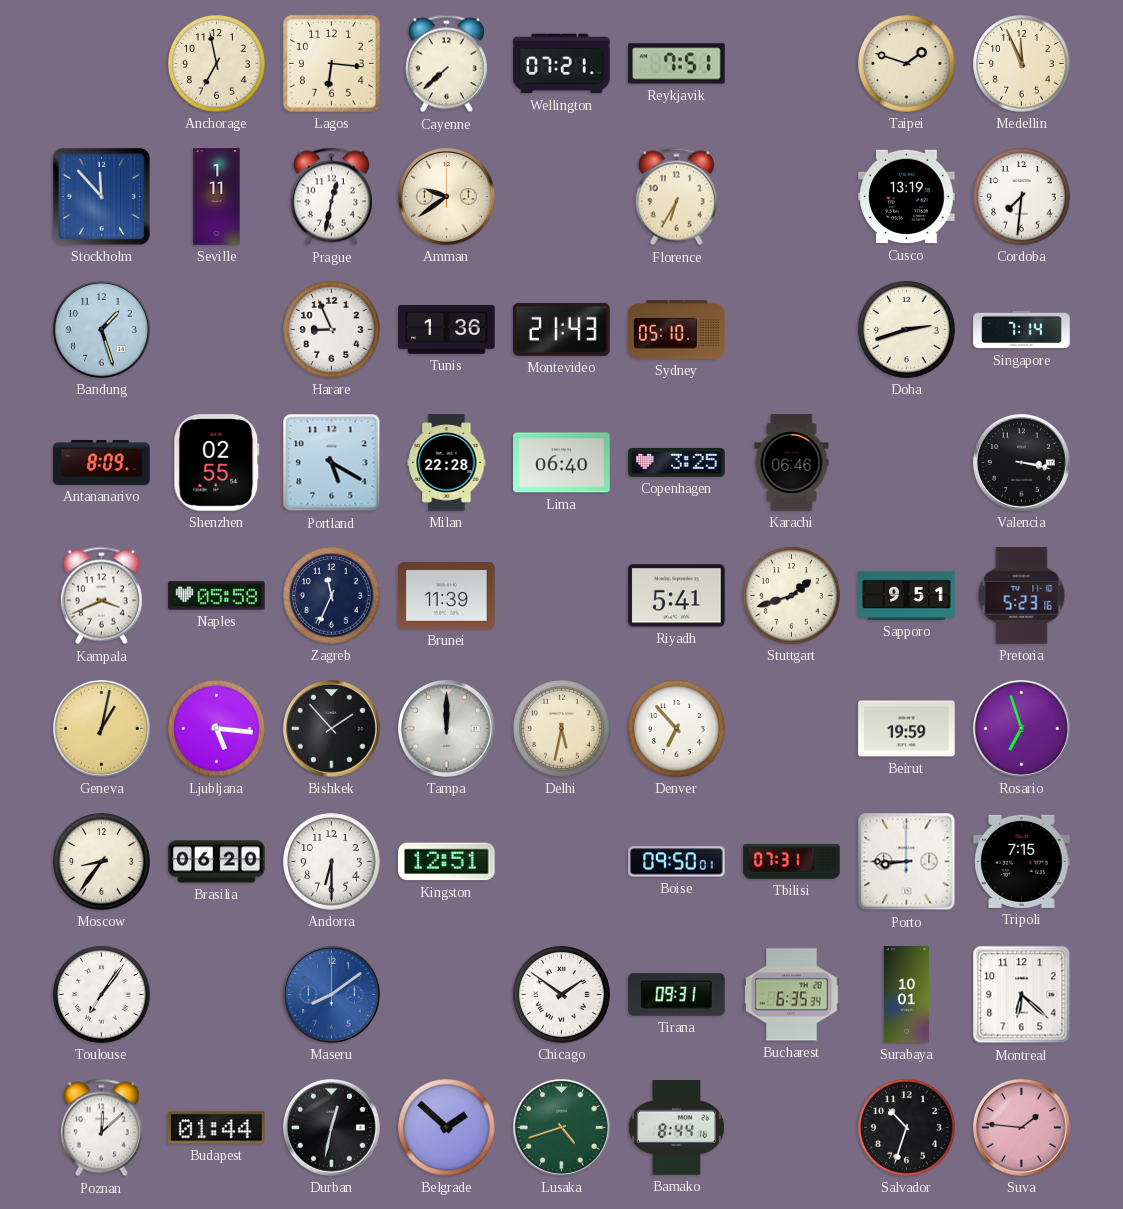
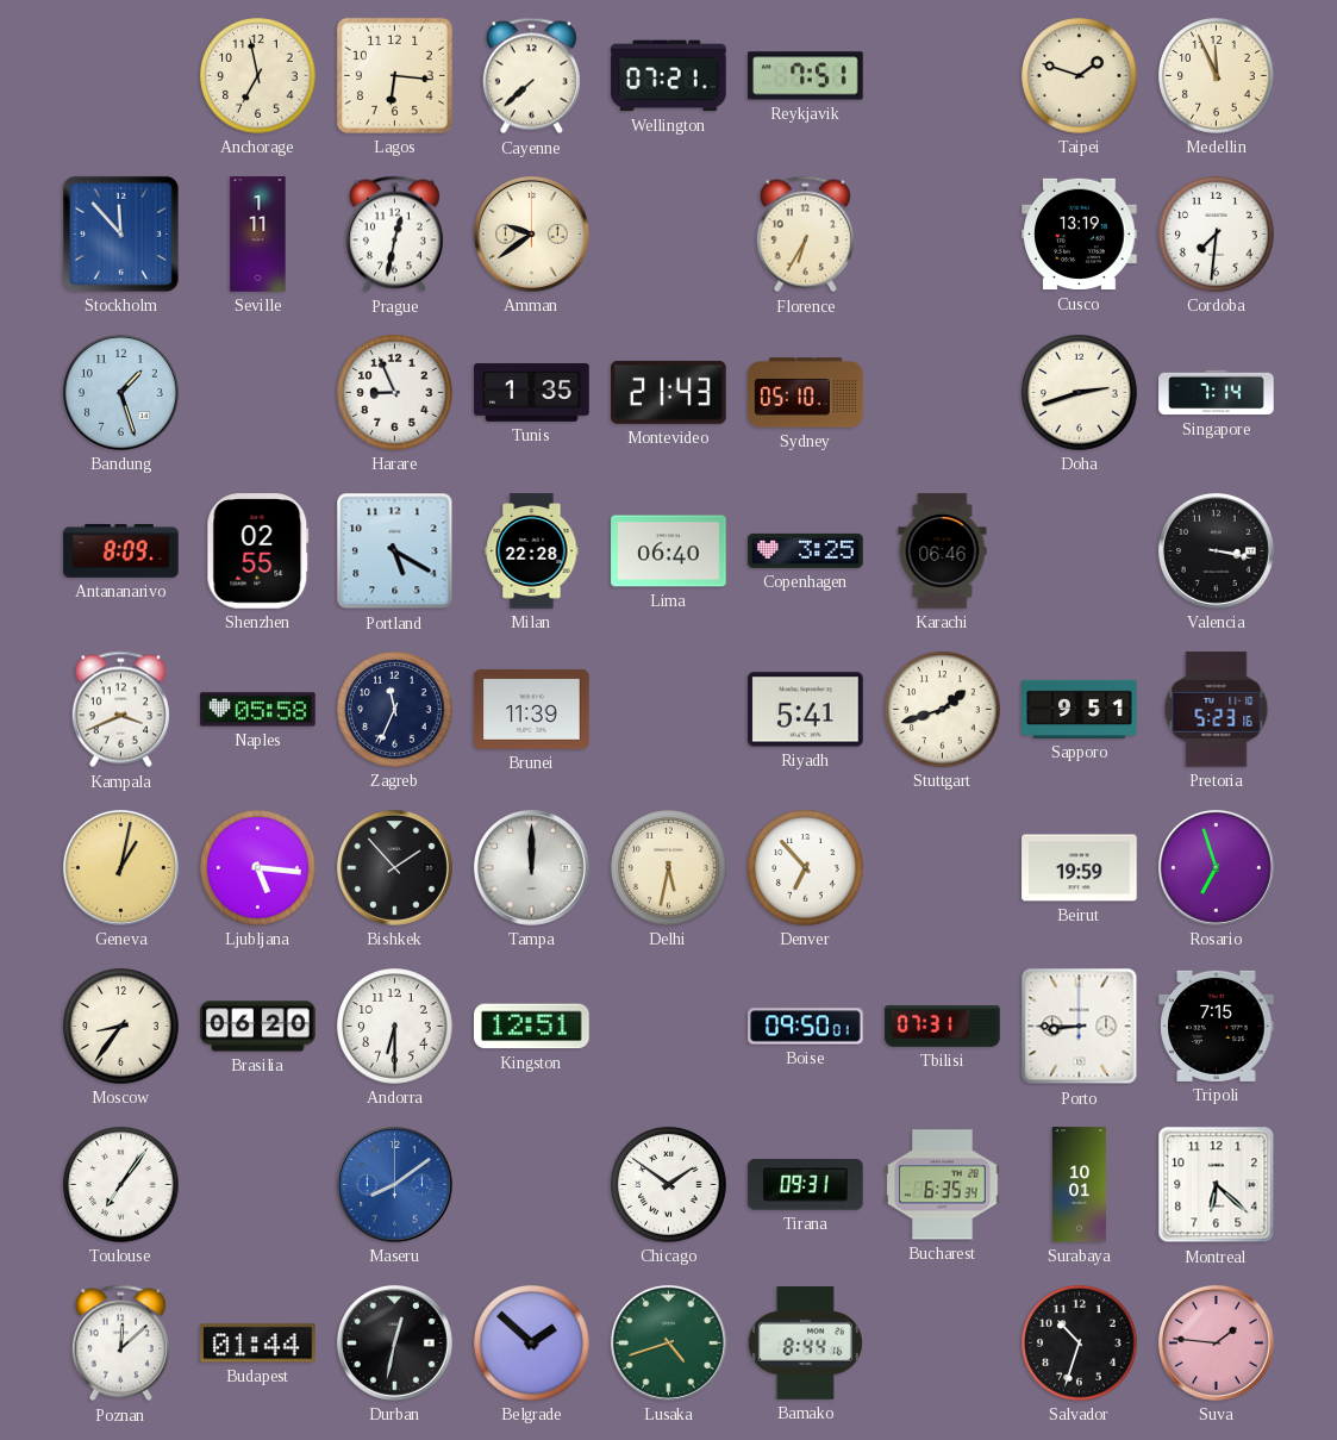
Tunis: 1:36 -> 1:35 (532, 392)
